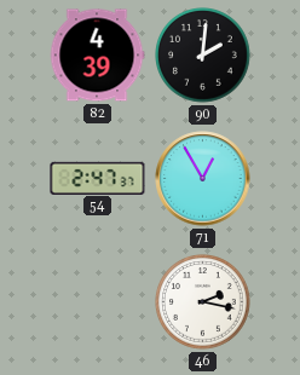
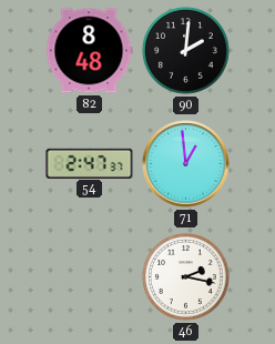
82: 4:39 -> 8:48 (89, 51)
71: 12:55 -> 12:59 (186, 164)
